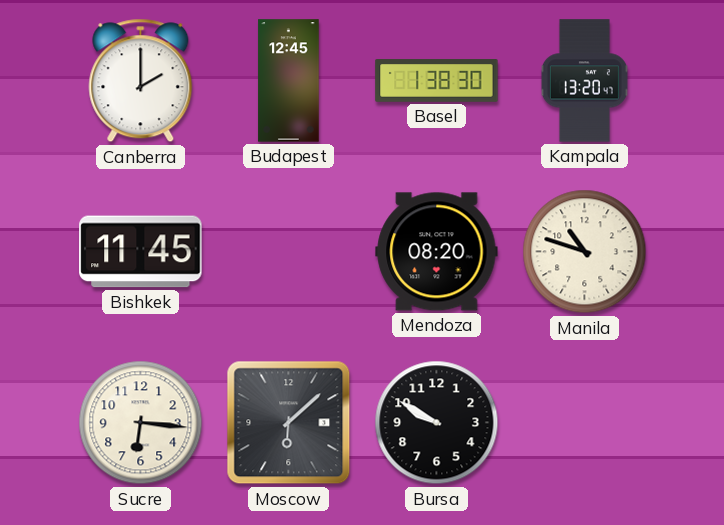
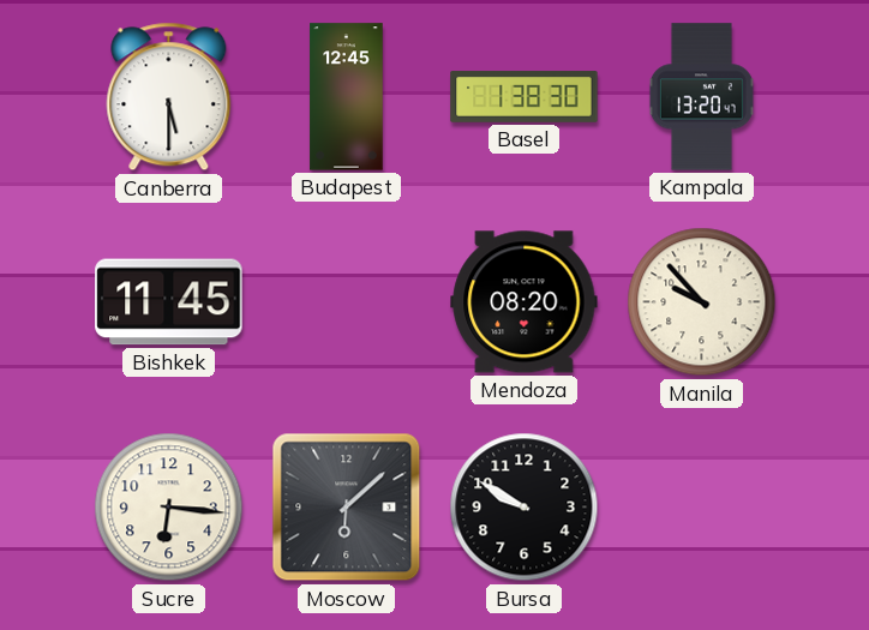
Canberra: 2:00 -> 5:30 (169, 97)
Manila: 10:48 -> 9:53 (702, 302)
